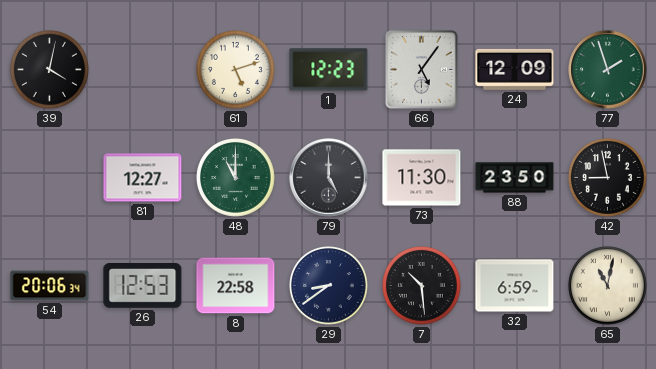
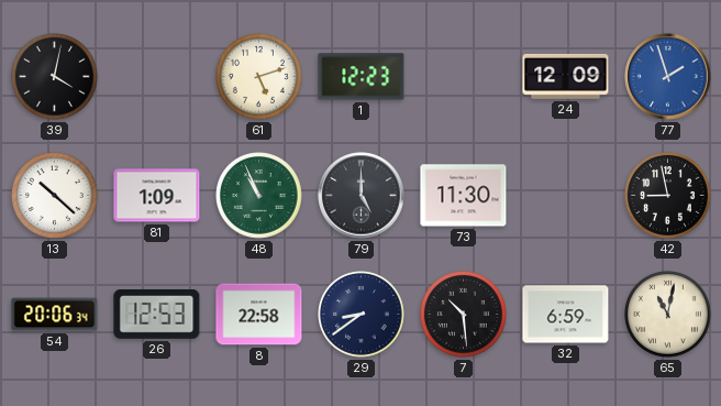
66: 5:06 -> none (421, 69)
77 dial: green -> blue (668, 77)
13: none -> 10:22 (55, 196)
81: 12:27 -> 1:09 (157, 196)
48: 11:00 -> 10:56 (259, 196)
88: 23:50 -> none (515, 178)
